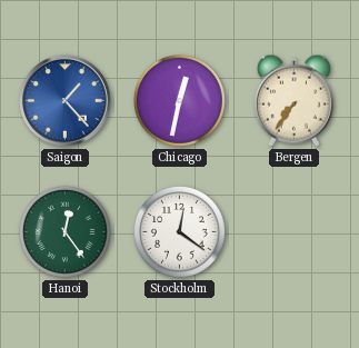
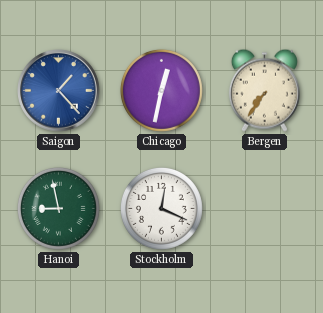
Hanoi: 12:24 -> 8:58 (58, 208)
Stockholm: 12:21 -> 12:19 (161, 208)
